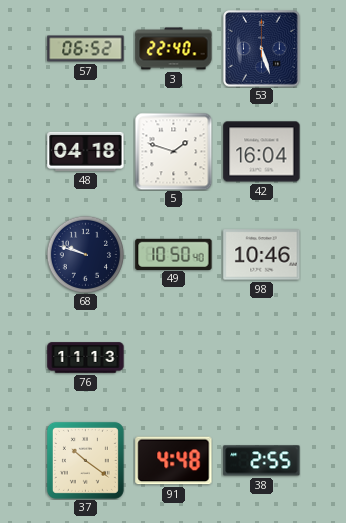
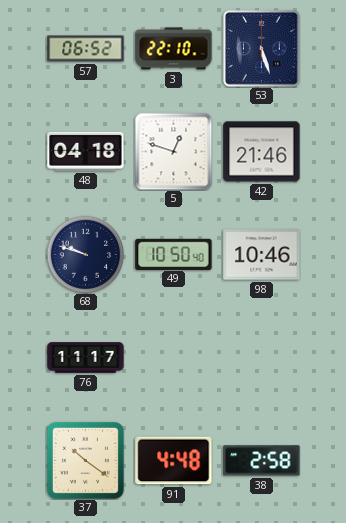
3: 22:40 -> 22:10 (174, 49)
5: 1:48 -> 12:48 (173, 151)
42: 16:04 -> 21:46 (262, 152)
76: 11:13 -> 11:17 (86, 358)
38: 2:55 -> 2:58 (262, 461)
